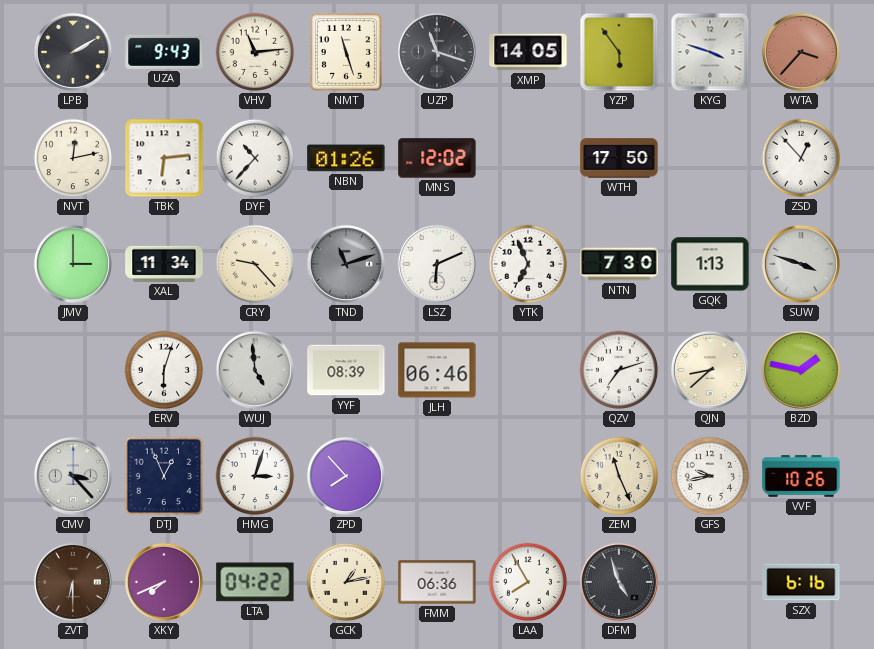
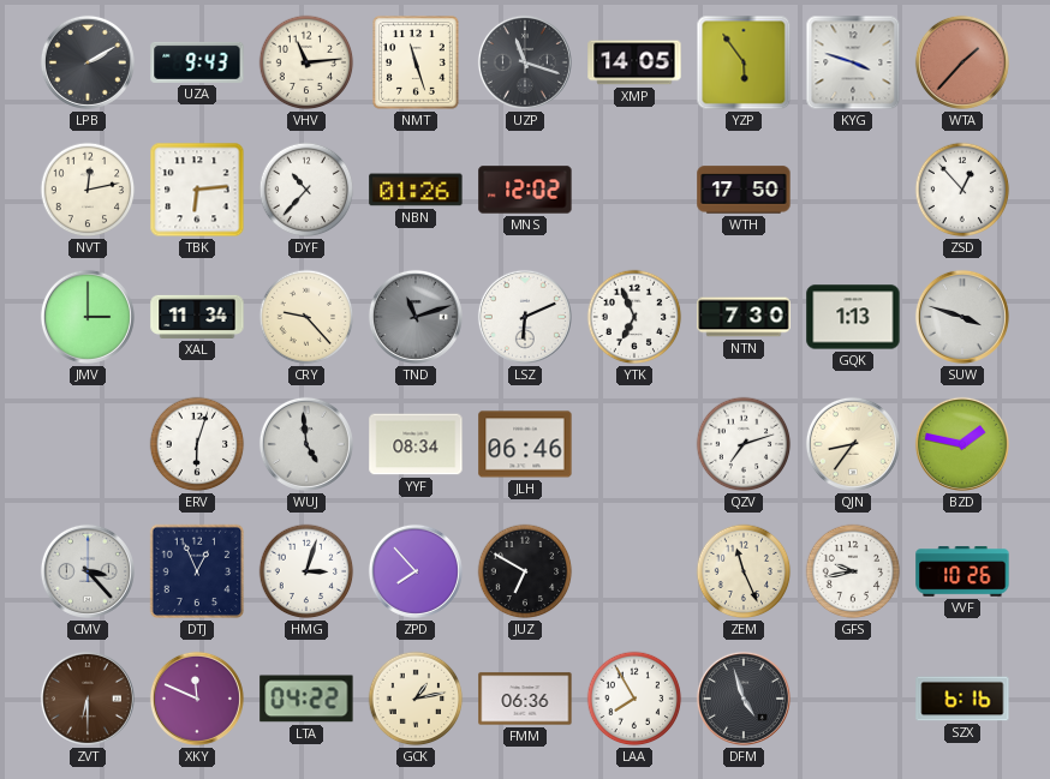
WTA: 3:37 -> 1:37 (962, 62)
YYF: 08:39 -> 08:34 (416, 444)
QJN: 8:38 -> 8:36 (853, 444)
JUZ: none -> 6:50 (525, 571)
XKY: 7:41 -> 11:49 (197, 699)
